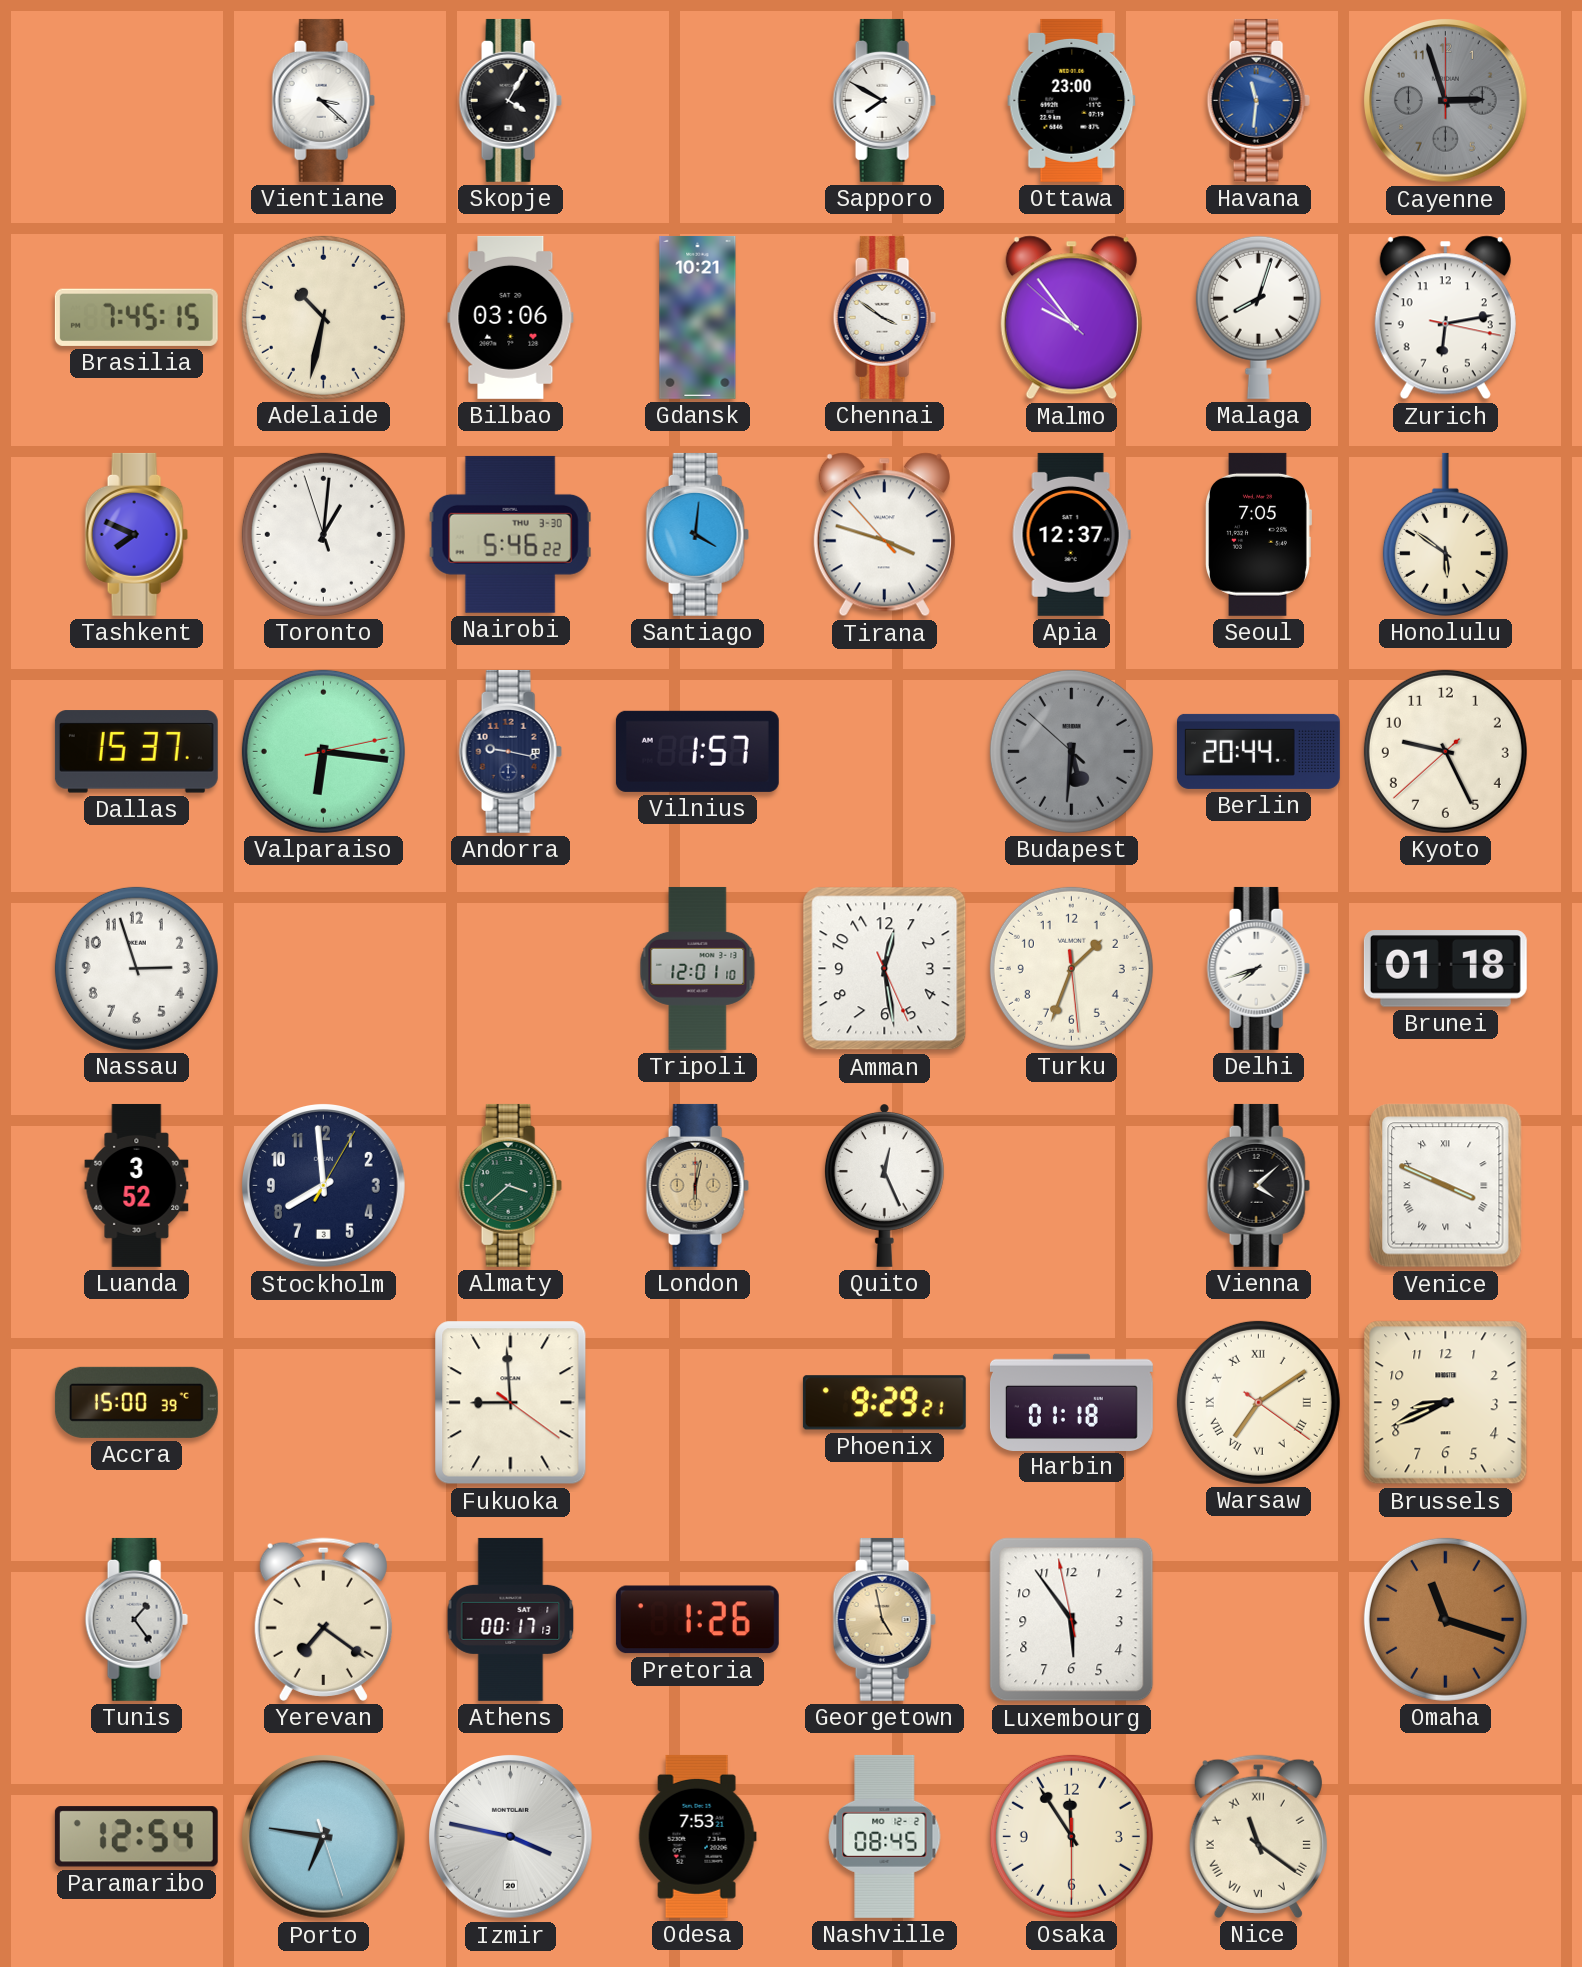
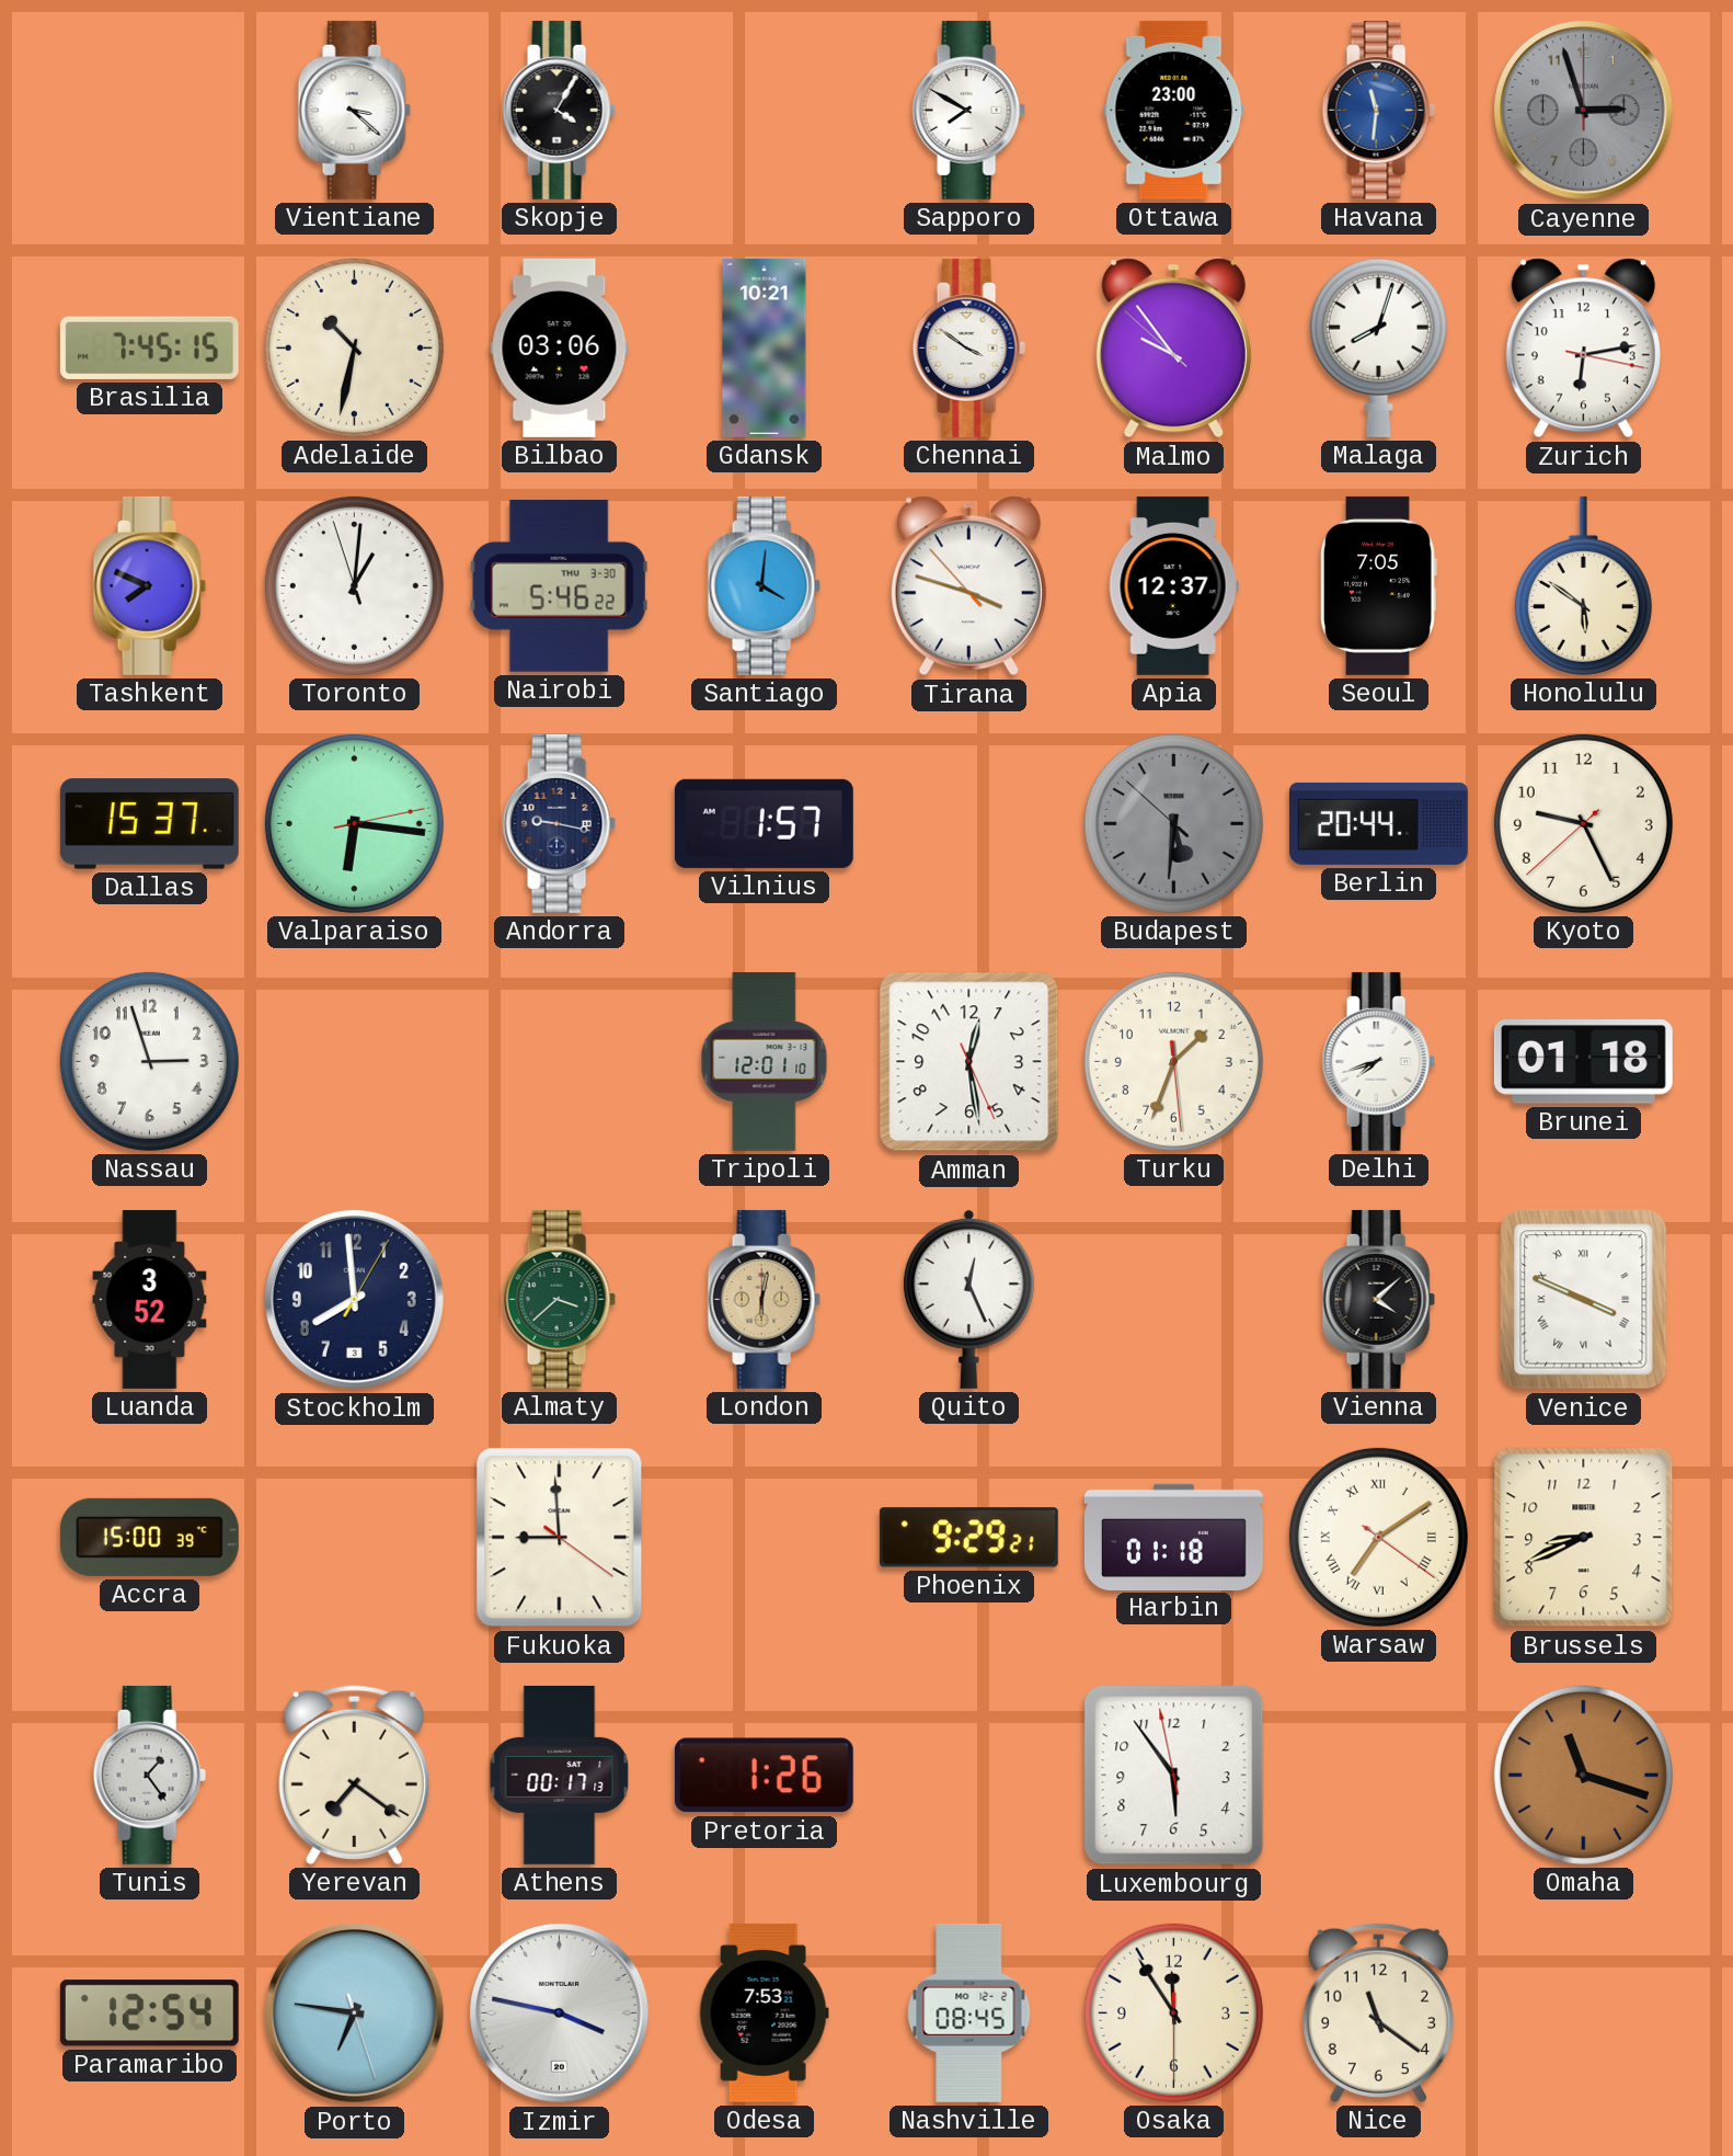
Georgetown: 4:58 -> none (884, 1619)
Nice numerals: Roman -> Arabic (1378, 2012)
